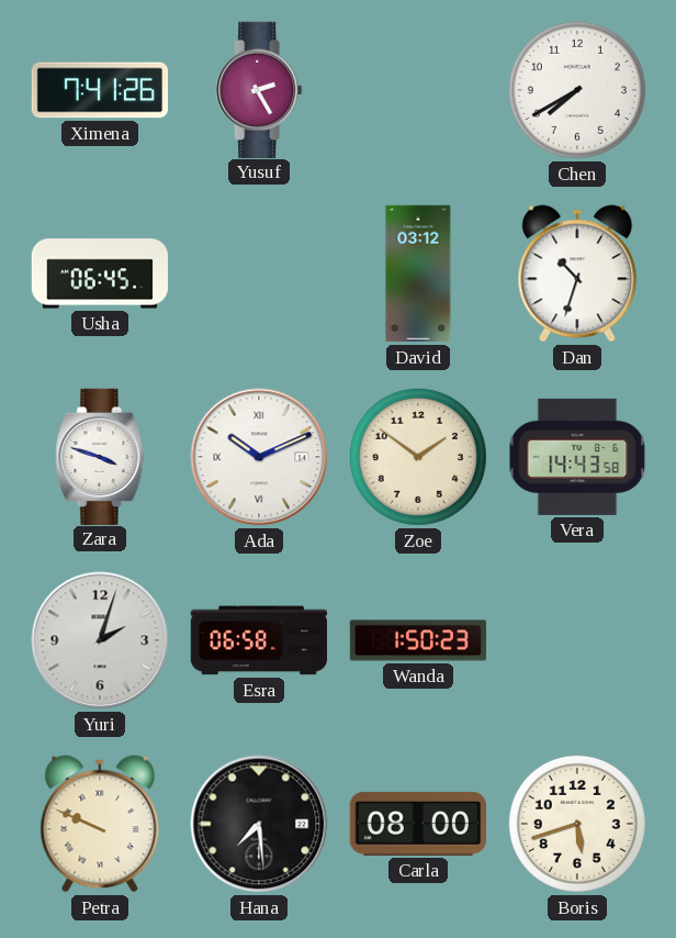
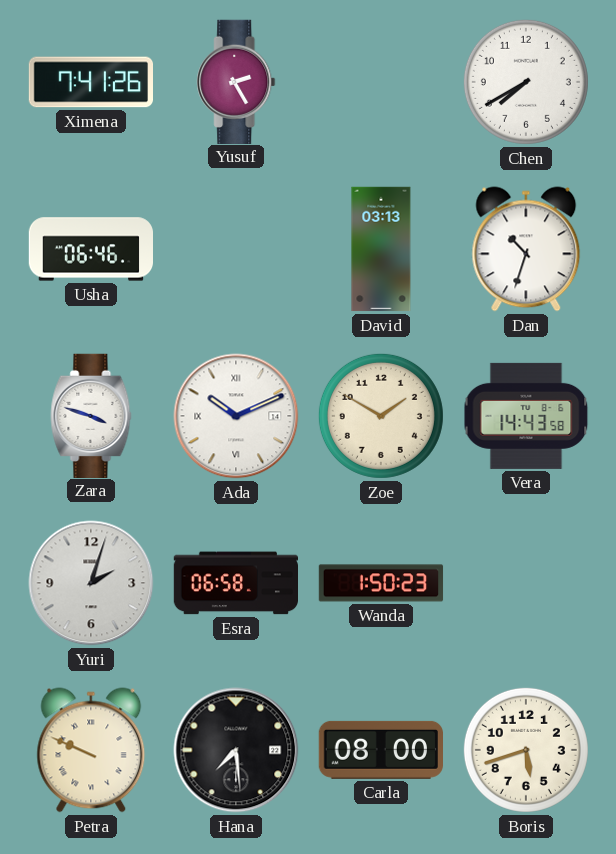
Usha: 06:45 -> 06:46 (90, 249)
David: 03:12 -> 03:13 (381, 249)
Zoe: 1:51 -> 1:50 (381, 416)
